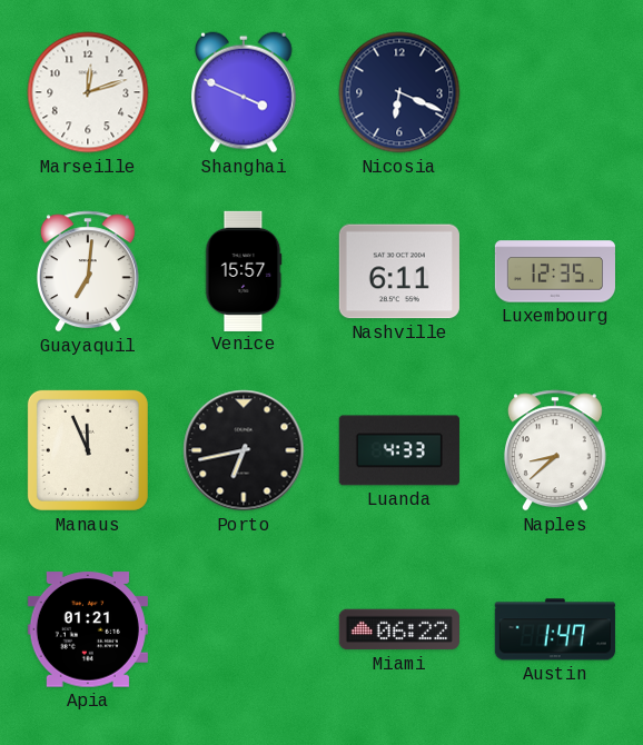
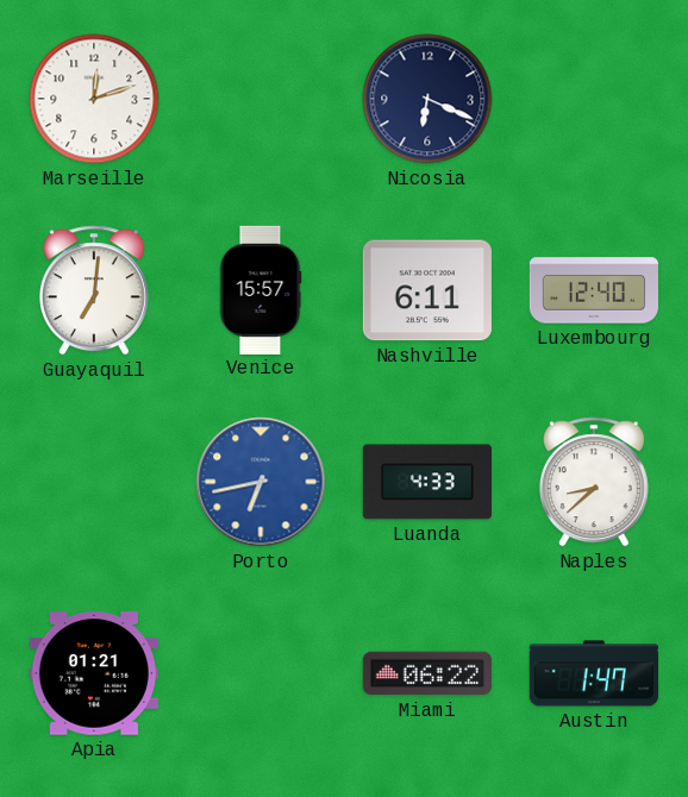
Shanghai: 3:49 -> none (244, 92)
Luxembourg: 12:35 -> 12:40 (593, 290)
Manaus: 11:56 -> none (88, 450)
Porto dial: black -> blue (261, 482)
